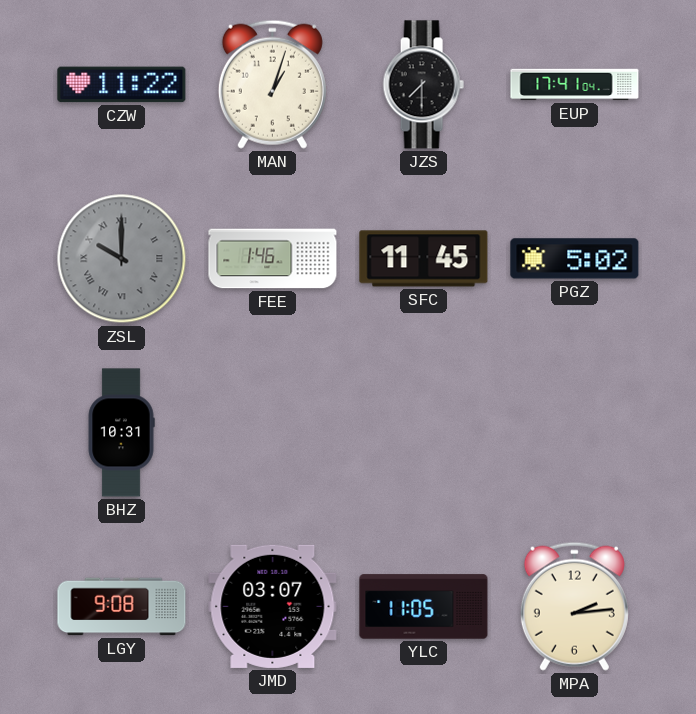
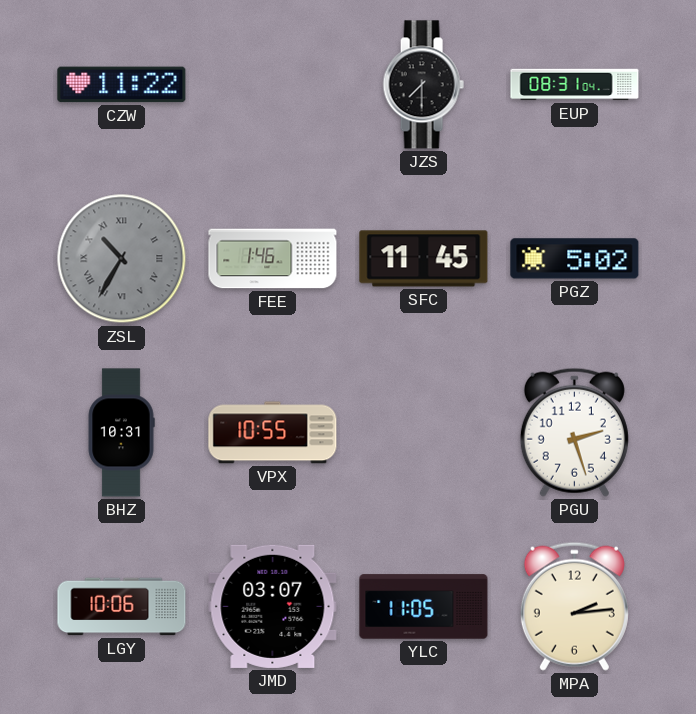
MAN: 1:03 -> none (272, 84)
EUP: 17:41 -> 08:31 (575, 85)
ZSL: 10:00 -> 10:35 (122, 259)
VPX: none -> 10:55 (273, 433)
PGU: none -> 2:27 (574, 432)
LGY: 9:08 -> 10:06 (122, 607)
